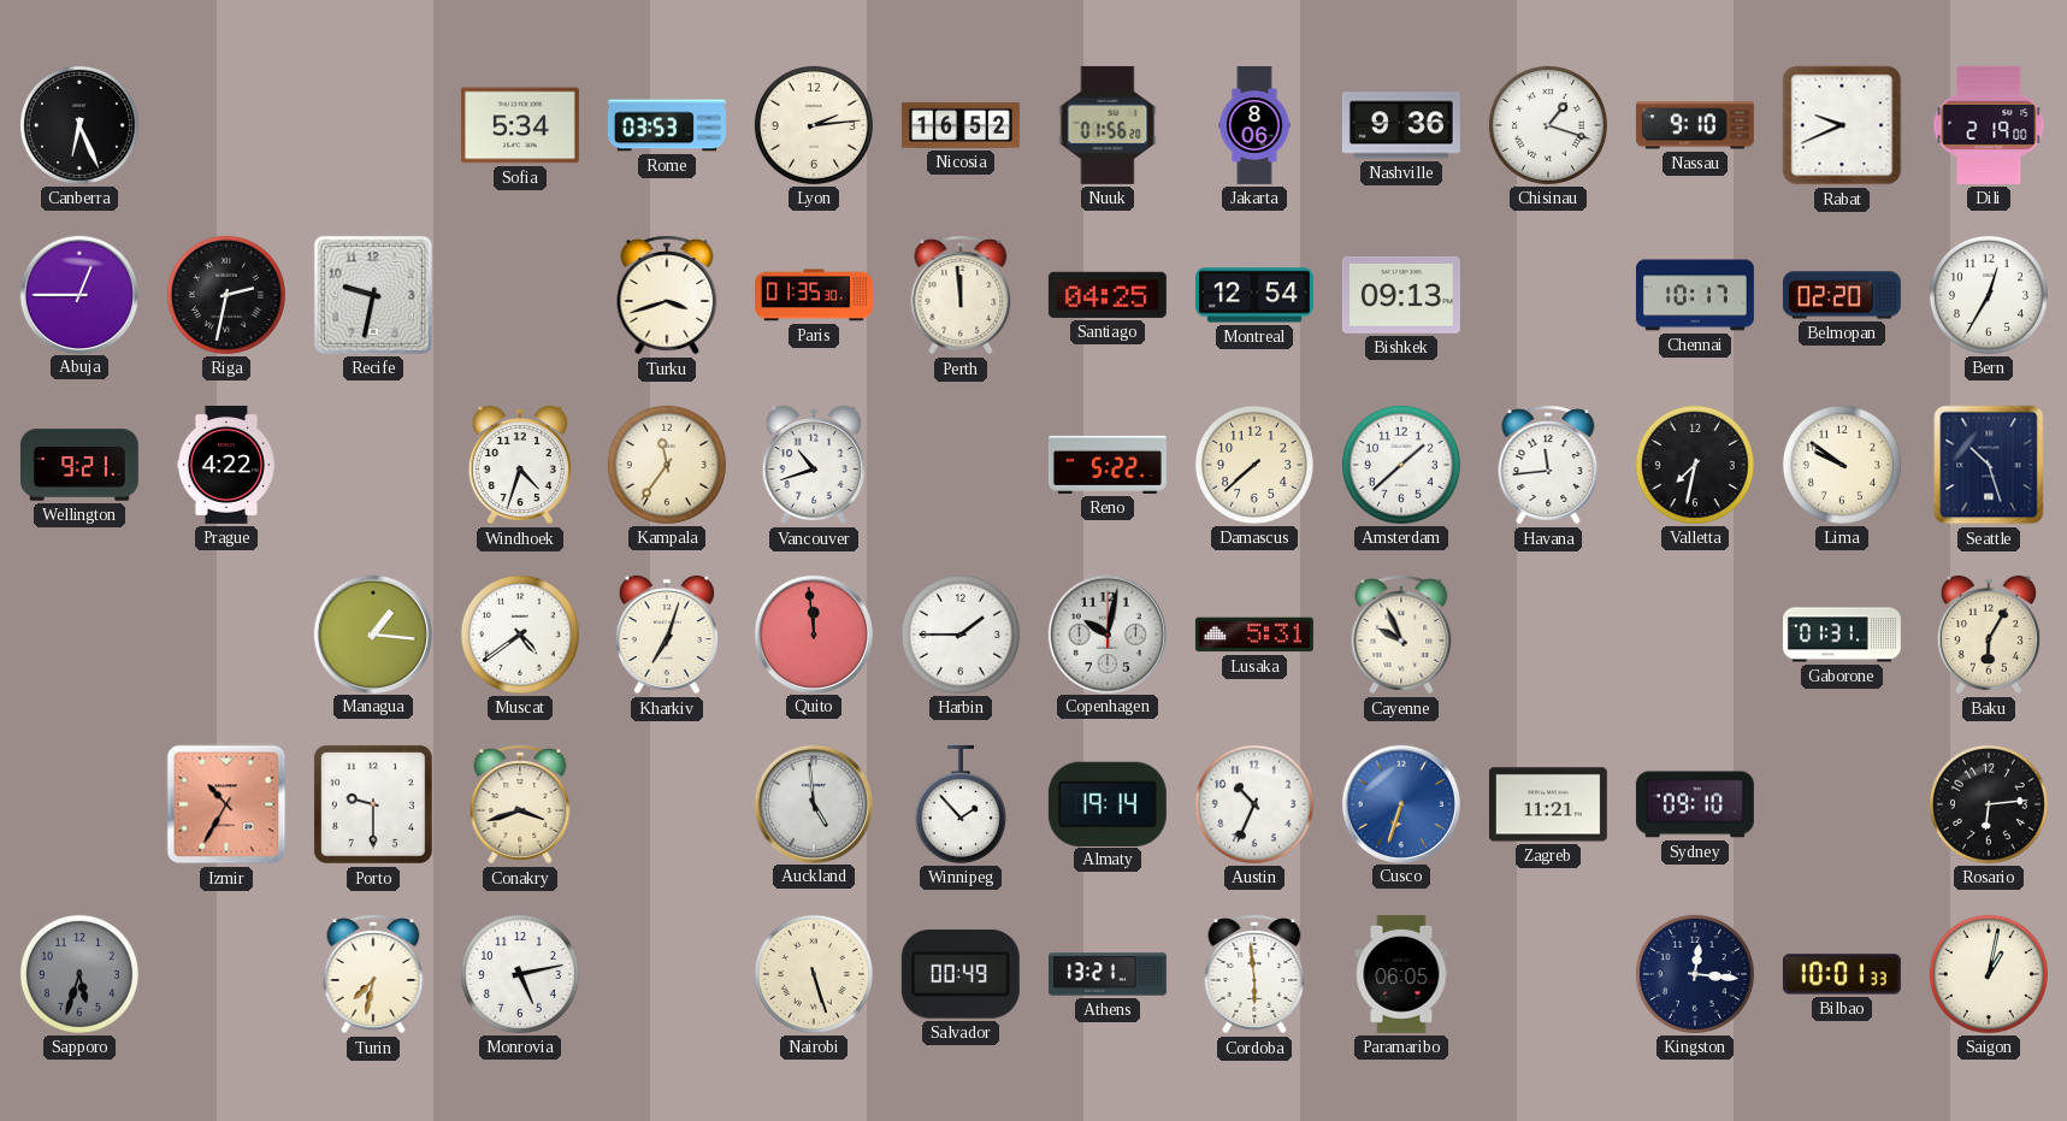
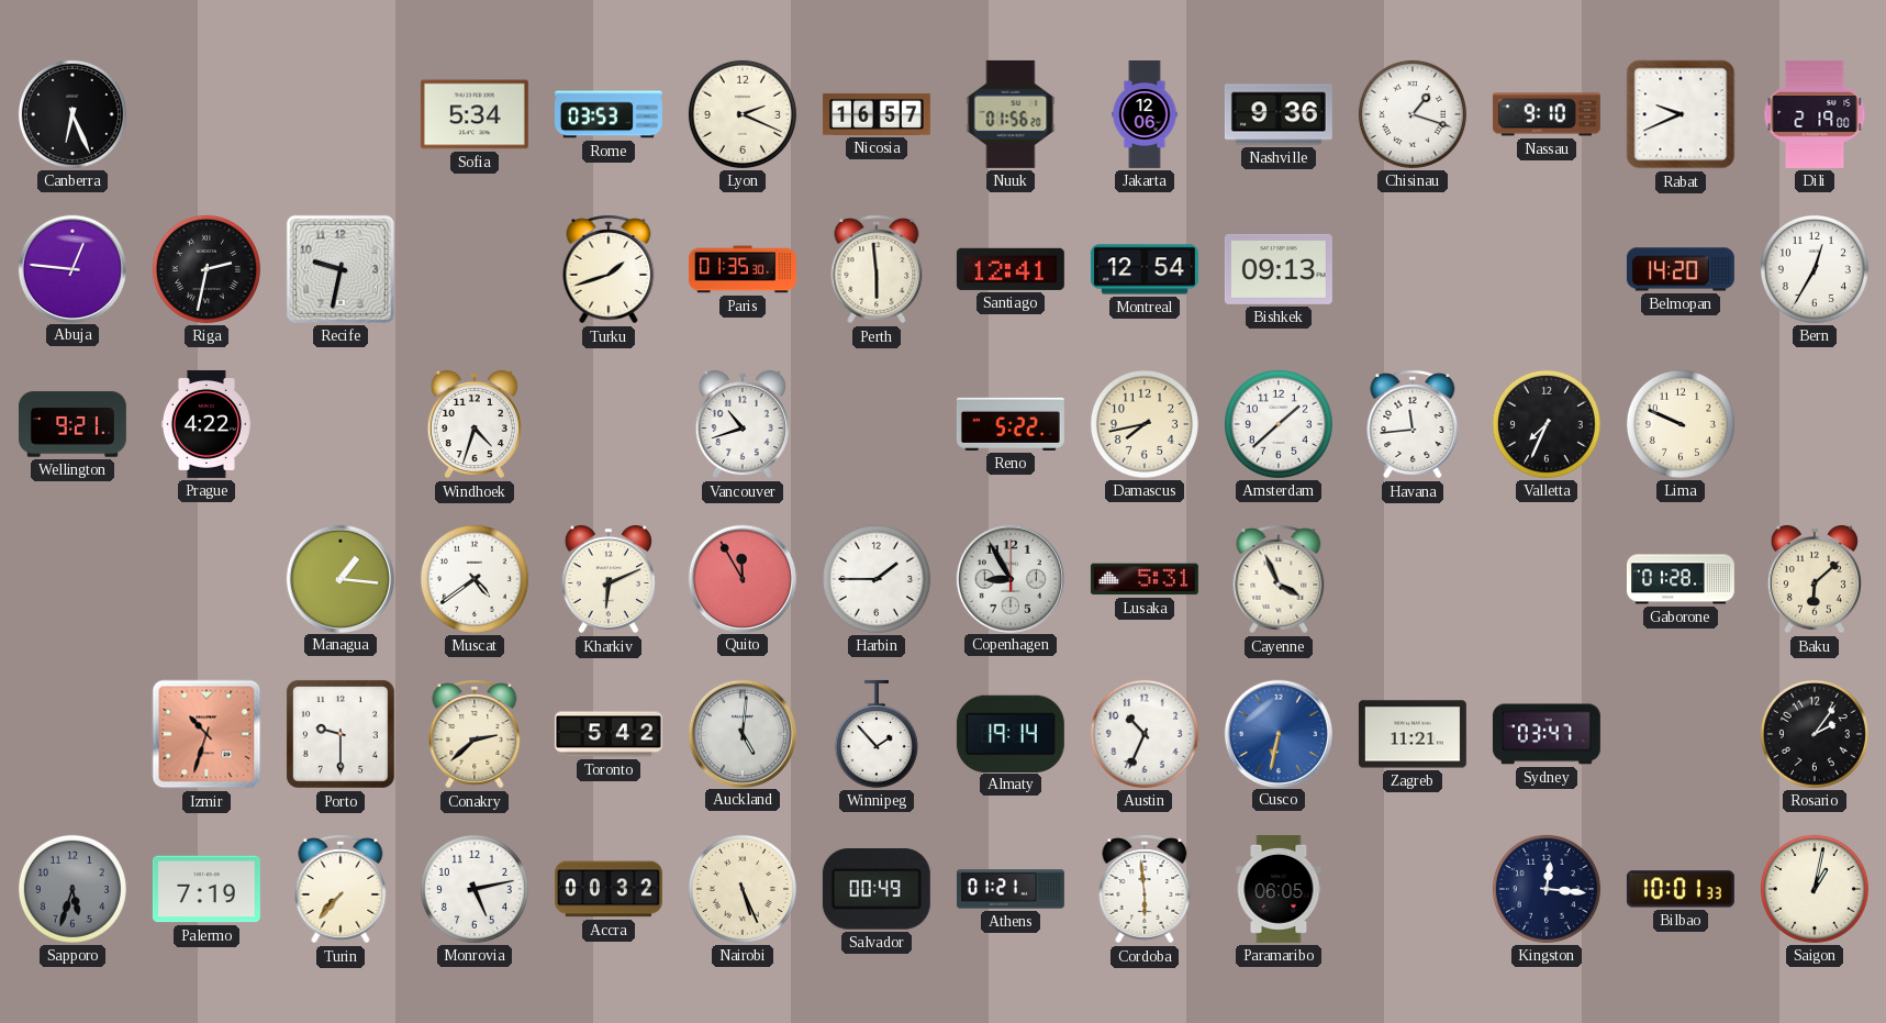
Lyon: 2:14 -> 2:19 (743, 114)
Nicosia: 16:52 -> 16:57 (877, 114)
Jakarta: 8:06 -> 12:06 (1145, 115)
Abuja: 12:45 -> 12:46 (71, 268)
Turku: 3:42 -> 1:42 (609, 269)
Perth: 11:59 -> 5:59 (877, 269)
Santiago: 04:25 -> 12:41 (1011, 269)
Chennai: 10:17 -> none (1695, 295)
Belmopan: 02:20 -> 14:20 (1681, 269)
Kampala: 11:36 -> none (667, 465)
Damascus: 7:38 -> 7:43 (1145, 424)
Valletta: 7:32 -> 7:34 (1547, 424)
Lima: 9:51 -> 9:49 (1681, 424)
Seattle: 10:27 -> none (1989, 465)
Kharkiv: 7:03 -> 6:11 (609, 579)
Quito: 11:59 -> 11:55 (741, 578)
Copenhagen: 10:02 -> 8:55 (1009, 578)
Cayenne: 9:56 -> 3:56 (1279, 579)
Gaborone: 01:31 -> 01:28 (1681, 579)
Baku: 6:05 -> 6:08 (1815, 579)
Izmir: 10:35 -> 10:33 (207, 734)
Conakry: 3:42 -> 2:38 (475, 734)
Toronto: none -> 5:42 (609, 734)
Auckland: 4:59 -> 5:01 (741, 733)
Cusco: 6:33 -> 6:32 (1277, 733)
Sydney: 09:10 -> 03:47 (1547, 734)
Rosario: 6:14 -> 2:06 (1815, 734)
Palermo: none -> 7:19 (207, 889)
Turin: 7:32 -> 7:37 (341, 889)
Accra: none -> 00:32 (609, 889)
Nairobi: 5:27 -> 5:26 (743, 889)
Athens: 13:21 -> 01:21 (1011, 889)
